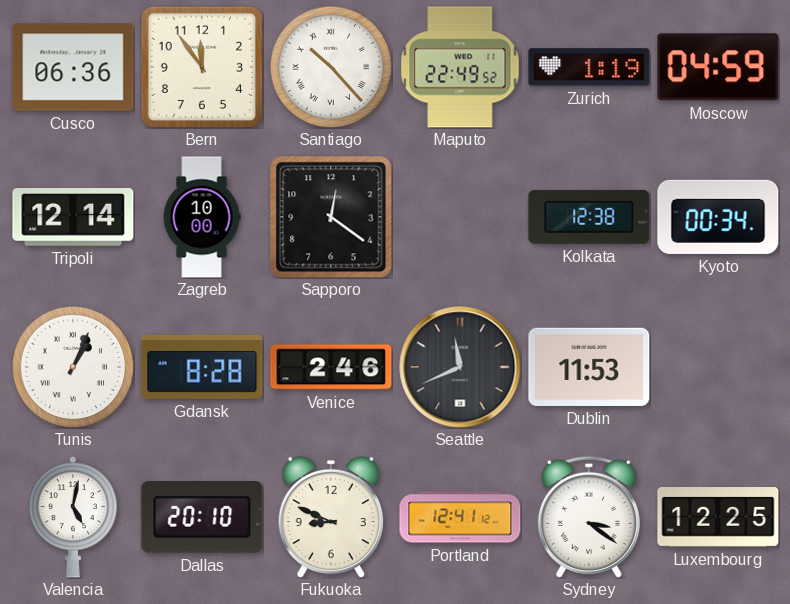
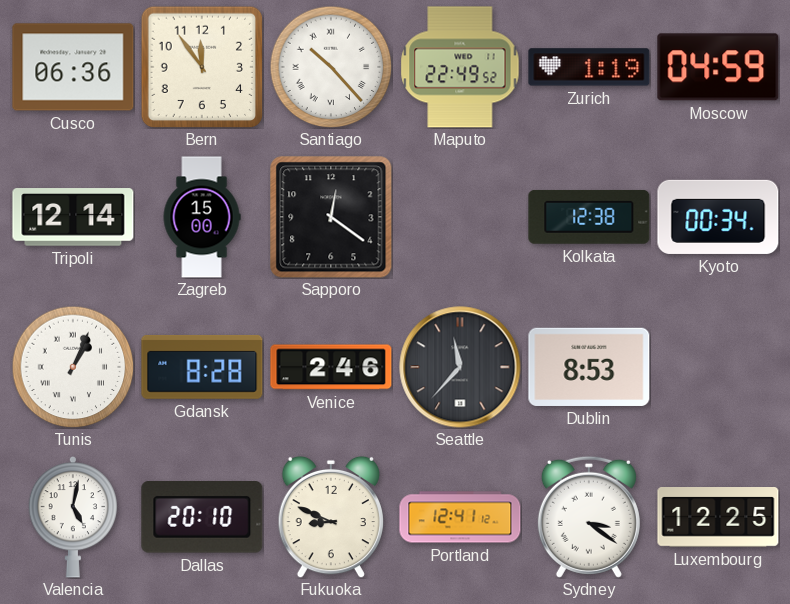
Zagreb: 10:00 -> 15:00 (202, 217)
Seattle: 11:41 -> 11:37 (460, 367)
Dublin: 11:53 -> 8:53 (589, 367)
